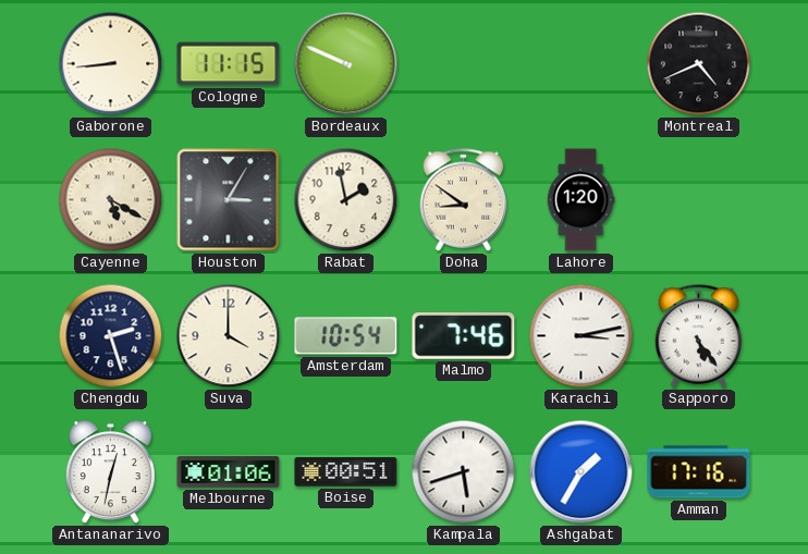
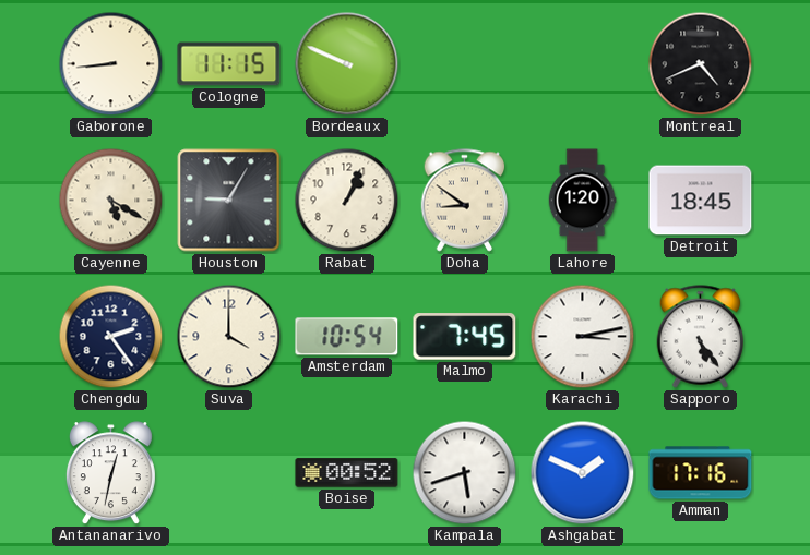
Houston: 3:05 -> 9:05 (229, 201)
Rabat: 1:58 -> 1:04 (347, 201)
Detroit: none -> 18:45 (701, 201)
Chengdu: 2:27 -> 2:24 (111, 337)
Malmo: 7:46 -> 7:45 (465, 337)
Melbourne: 01:06 -> none (229, 472)
Boise: 00:51 -> 00:52 (347, 473)
Ashgabat: 1:35 -> 1:49 (583, 473)
